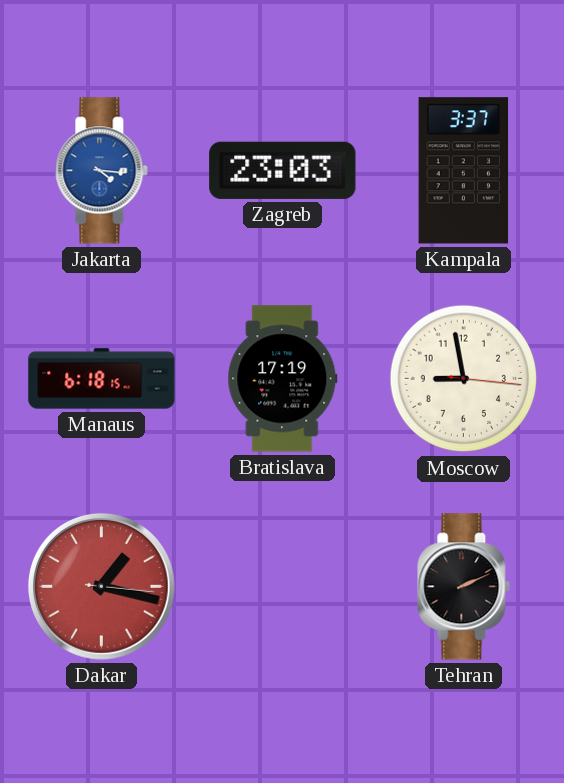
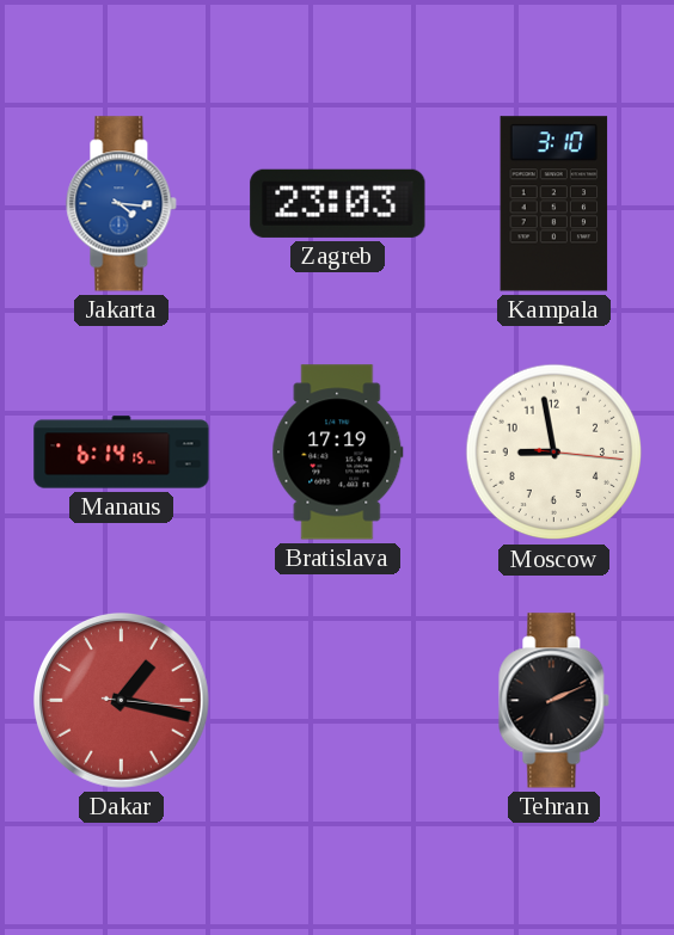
Kampala: 3:37 -> 3:10 (554, 204)
Manaus: 6:18 -> 6:14 (122, 453)
